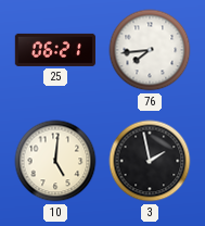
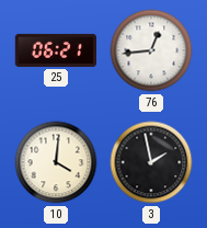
76: 7:44 -> 12:44 (151, 50)
10: 5:01 -> 4:01 (56, 162)
